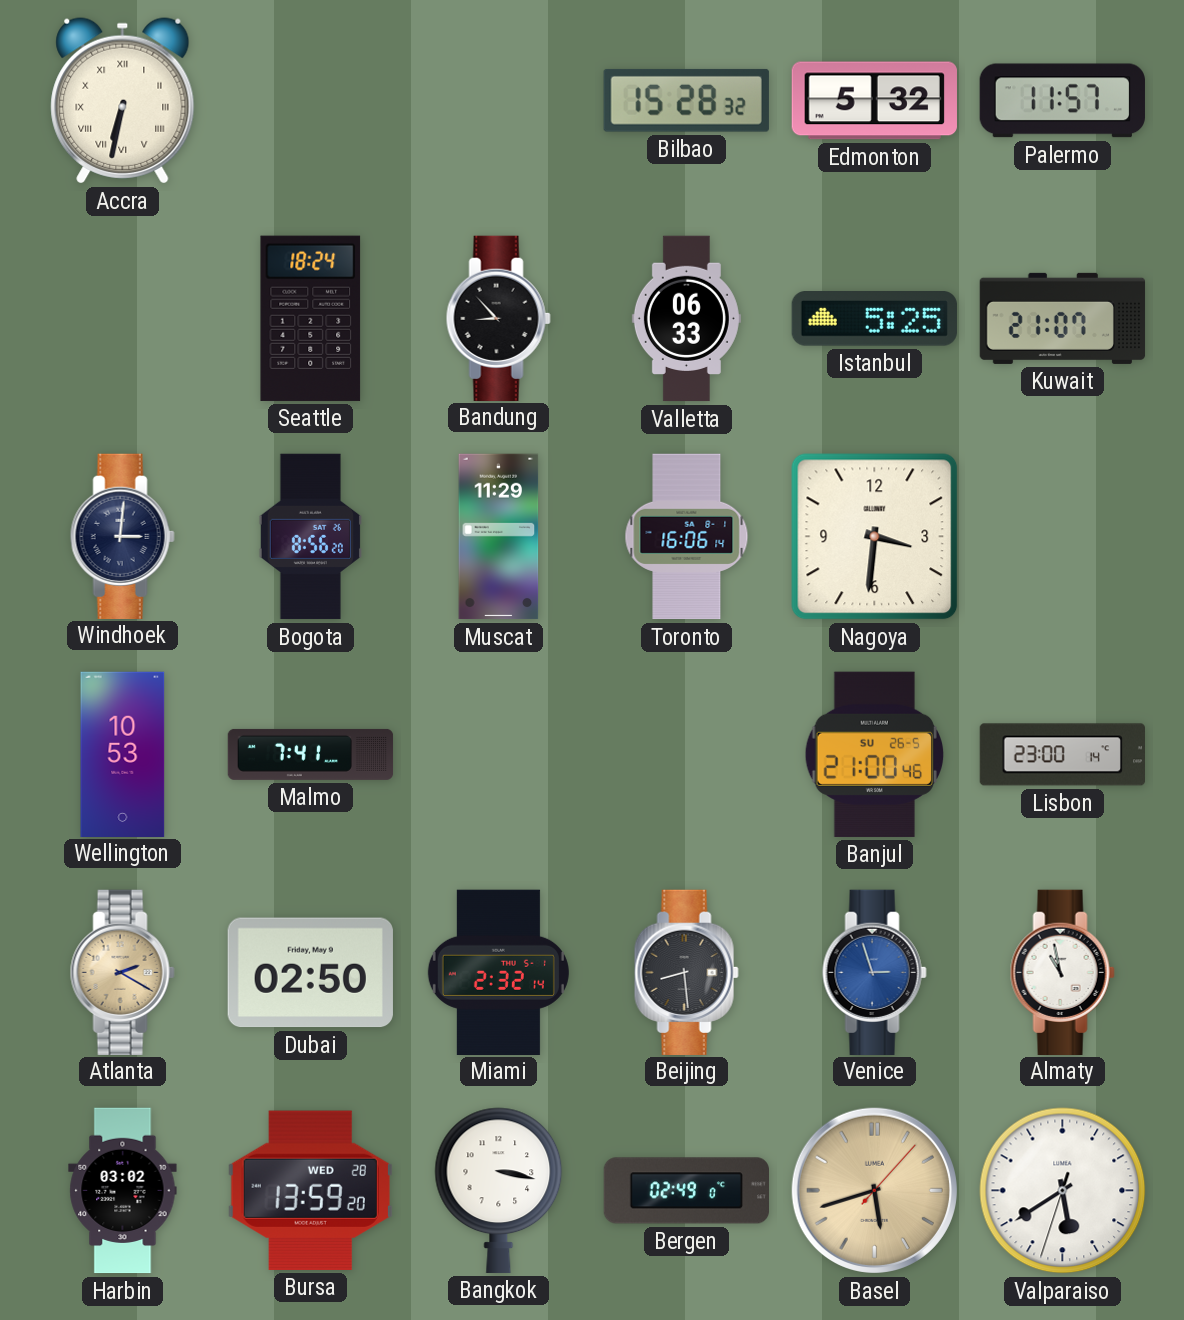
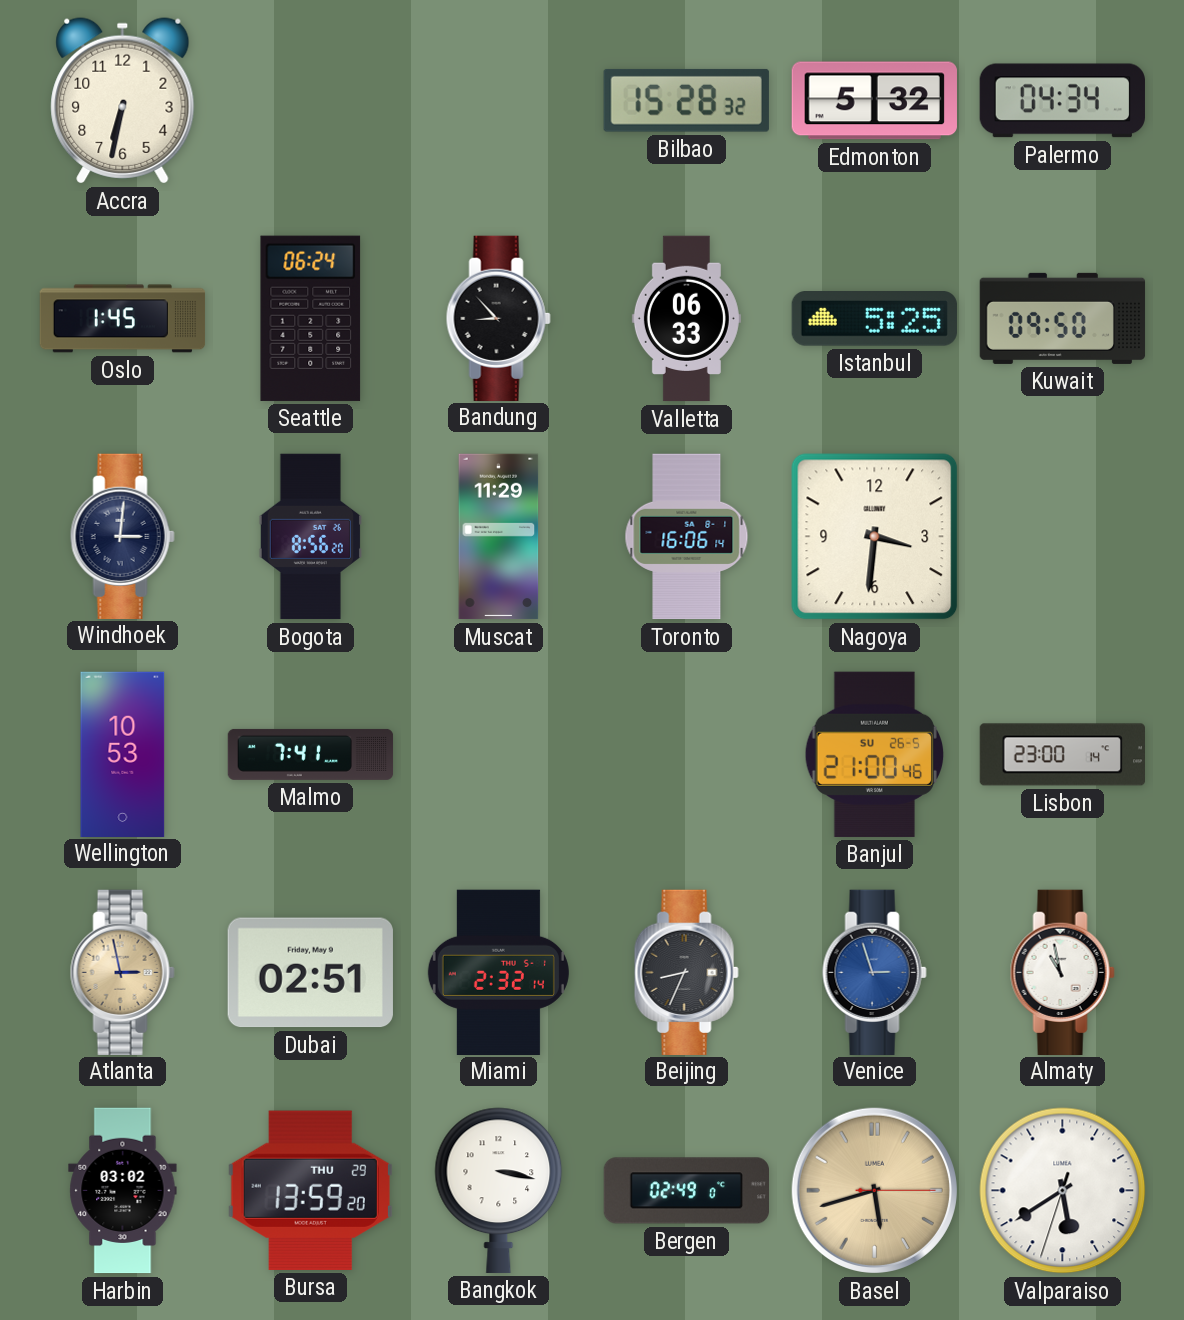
Accra numerals: Roman -> Arabic (123, 101)
Palermo: 11:57 -> 04:34 (1062, 101)
Oslo: none -> 1:45 (123, 319)
Seattle: 18:24 -> 06:24 (311, 318)
Kuwait: 21:07 -> 09:50 (1063, 318)
Atlanta: 2:20 -> 2:58 (122, 972)
Dubai: 02:50 -> 02:51 (310, 973)
Beijing: 8:29 -> 8:34 (686, 972)
Bursa date: WED 28 -> THU 29 (310, 1190)
Basel: 5:42:07 -> 5:42:15 (874, 1190)
